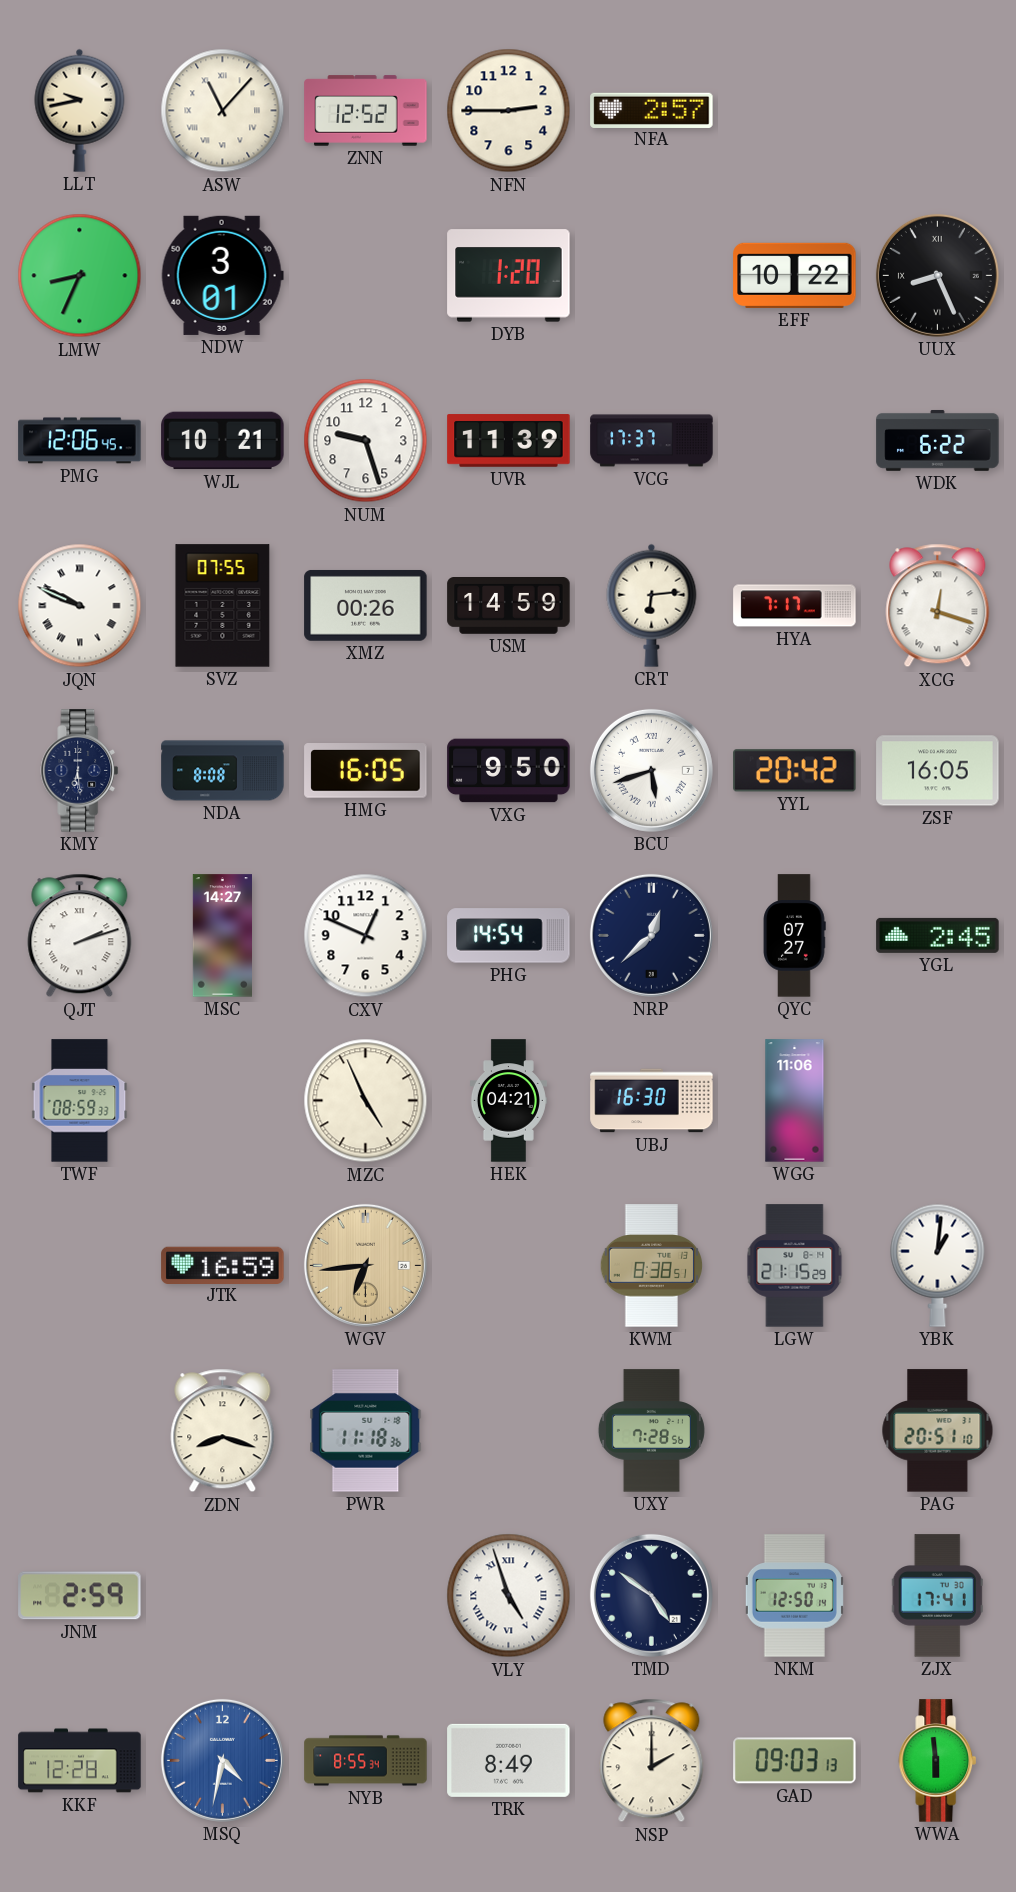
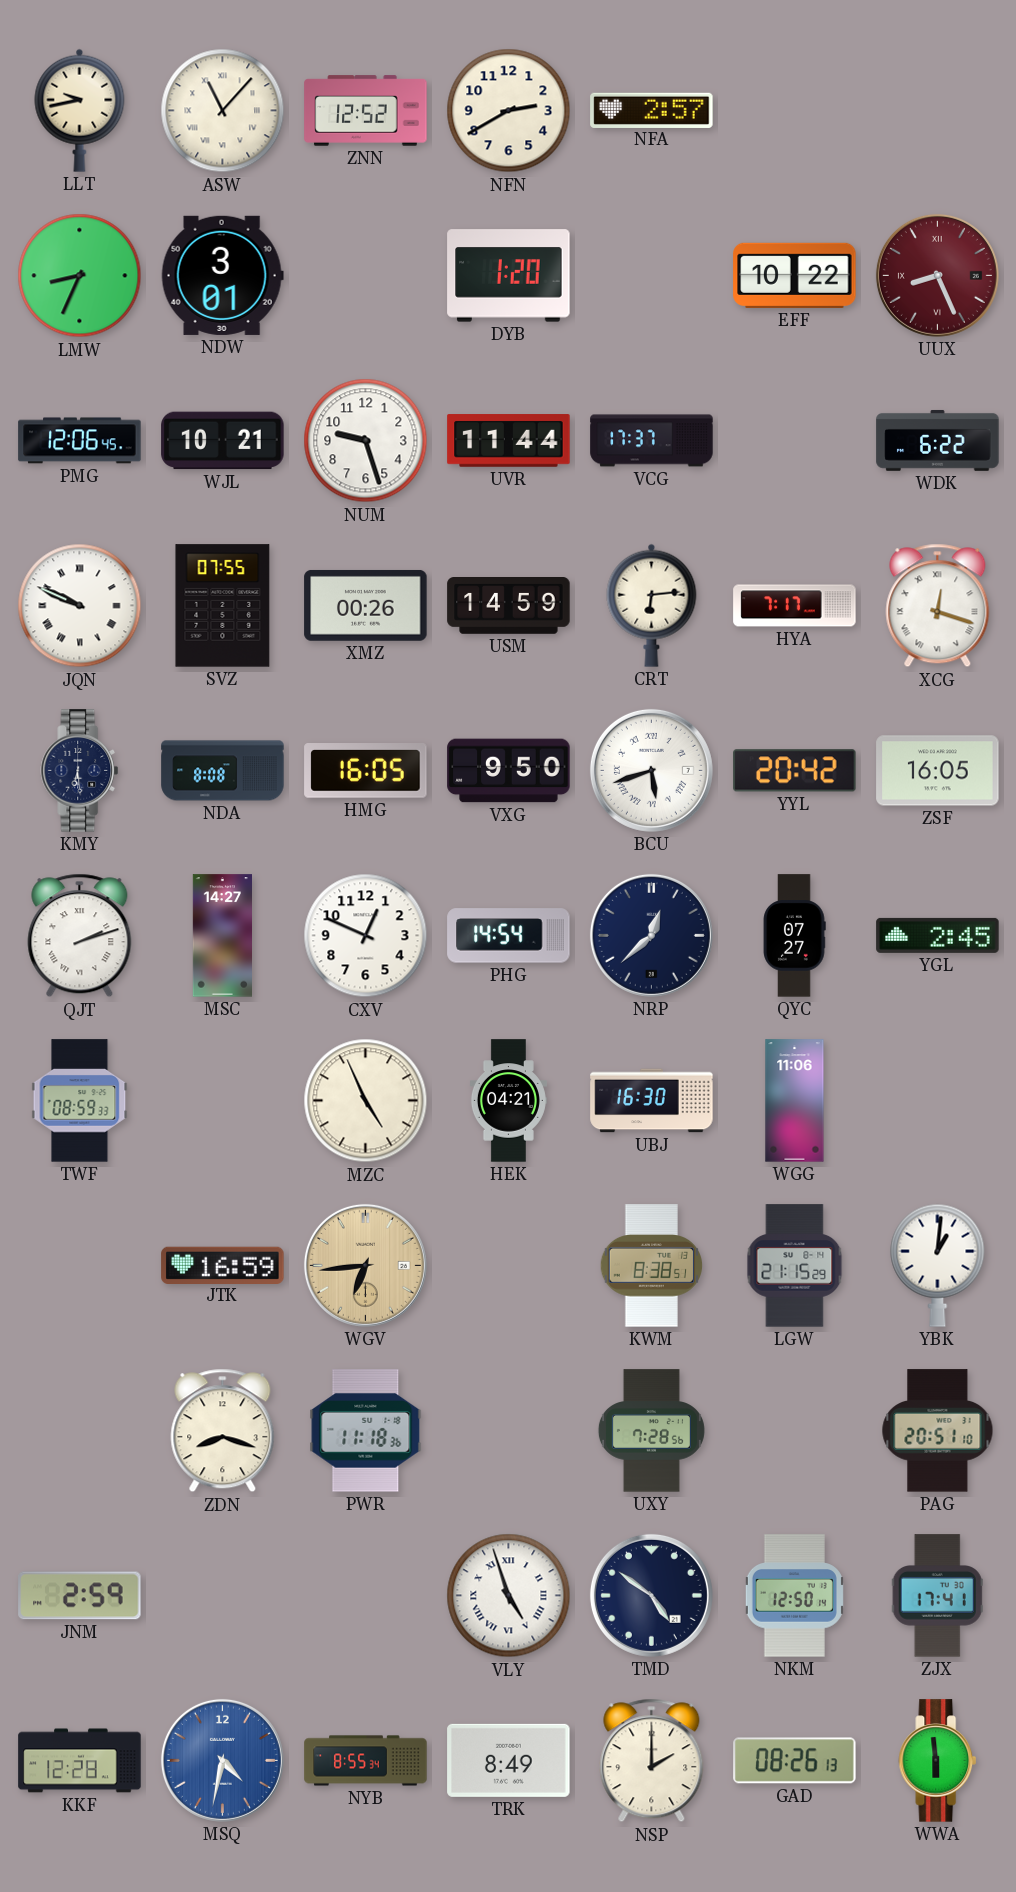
NFN: 2:45 -> 2:40 (509, 111)
UUX dial: black -> burgundy (937, 275)
UVR: 11:39 -> 11:44 (509, 441)
GAD: 09:03 -> 08:26 (795, 1761)
